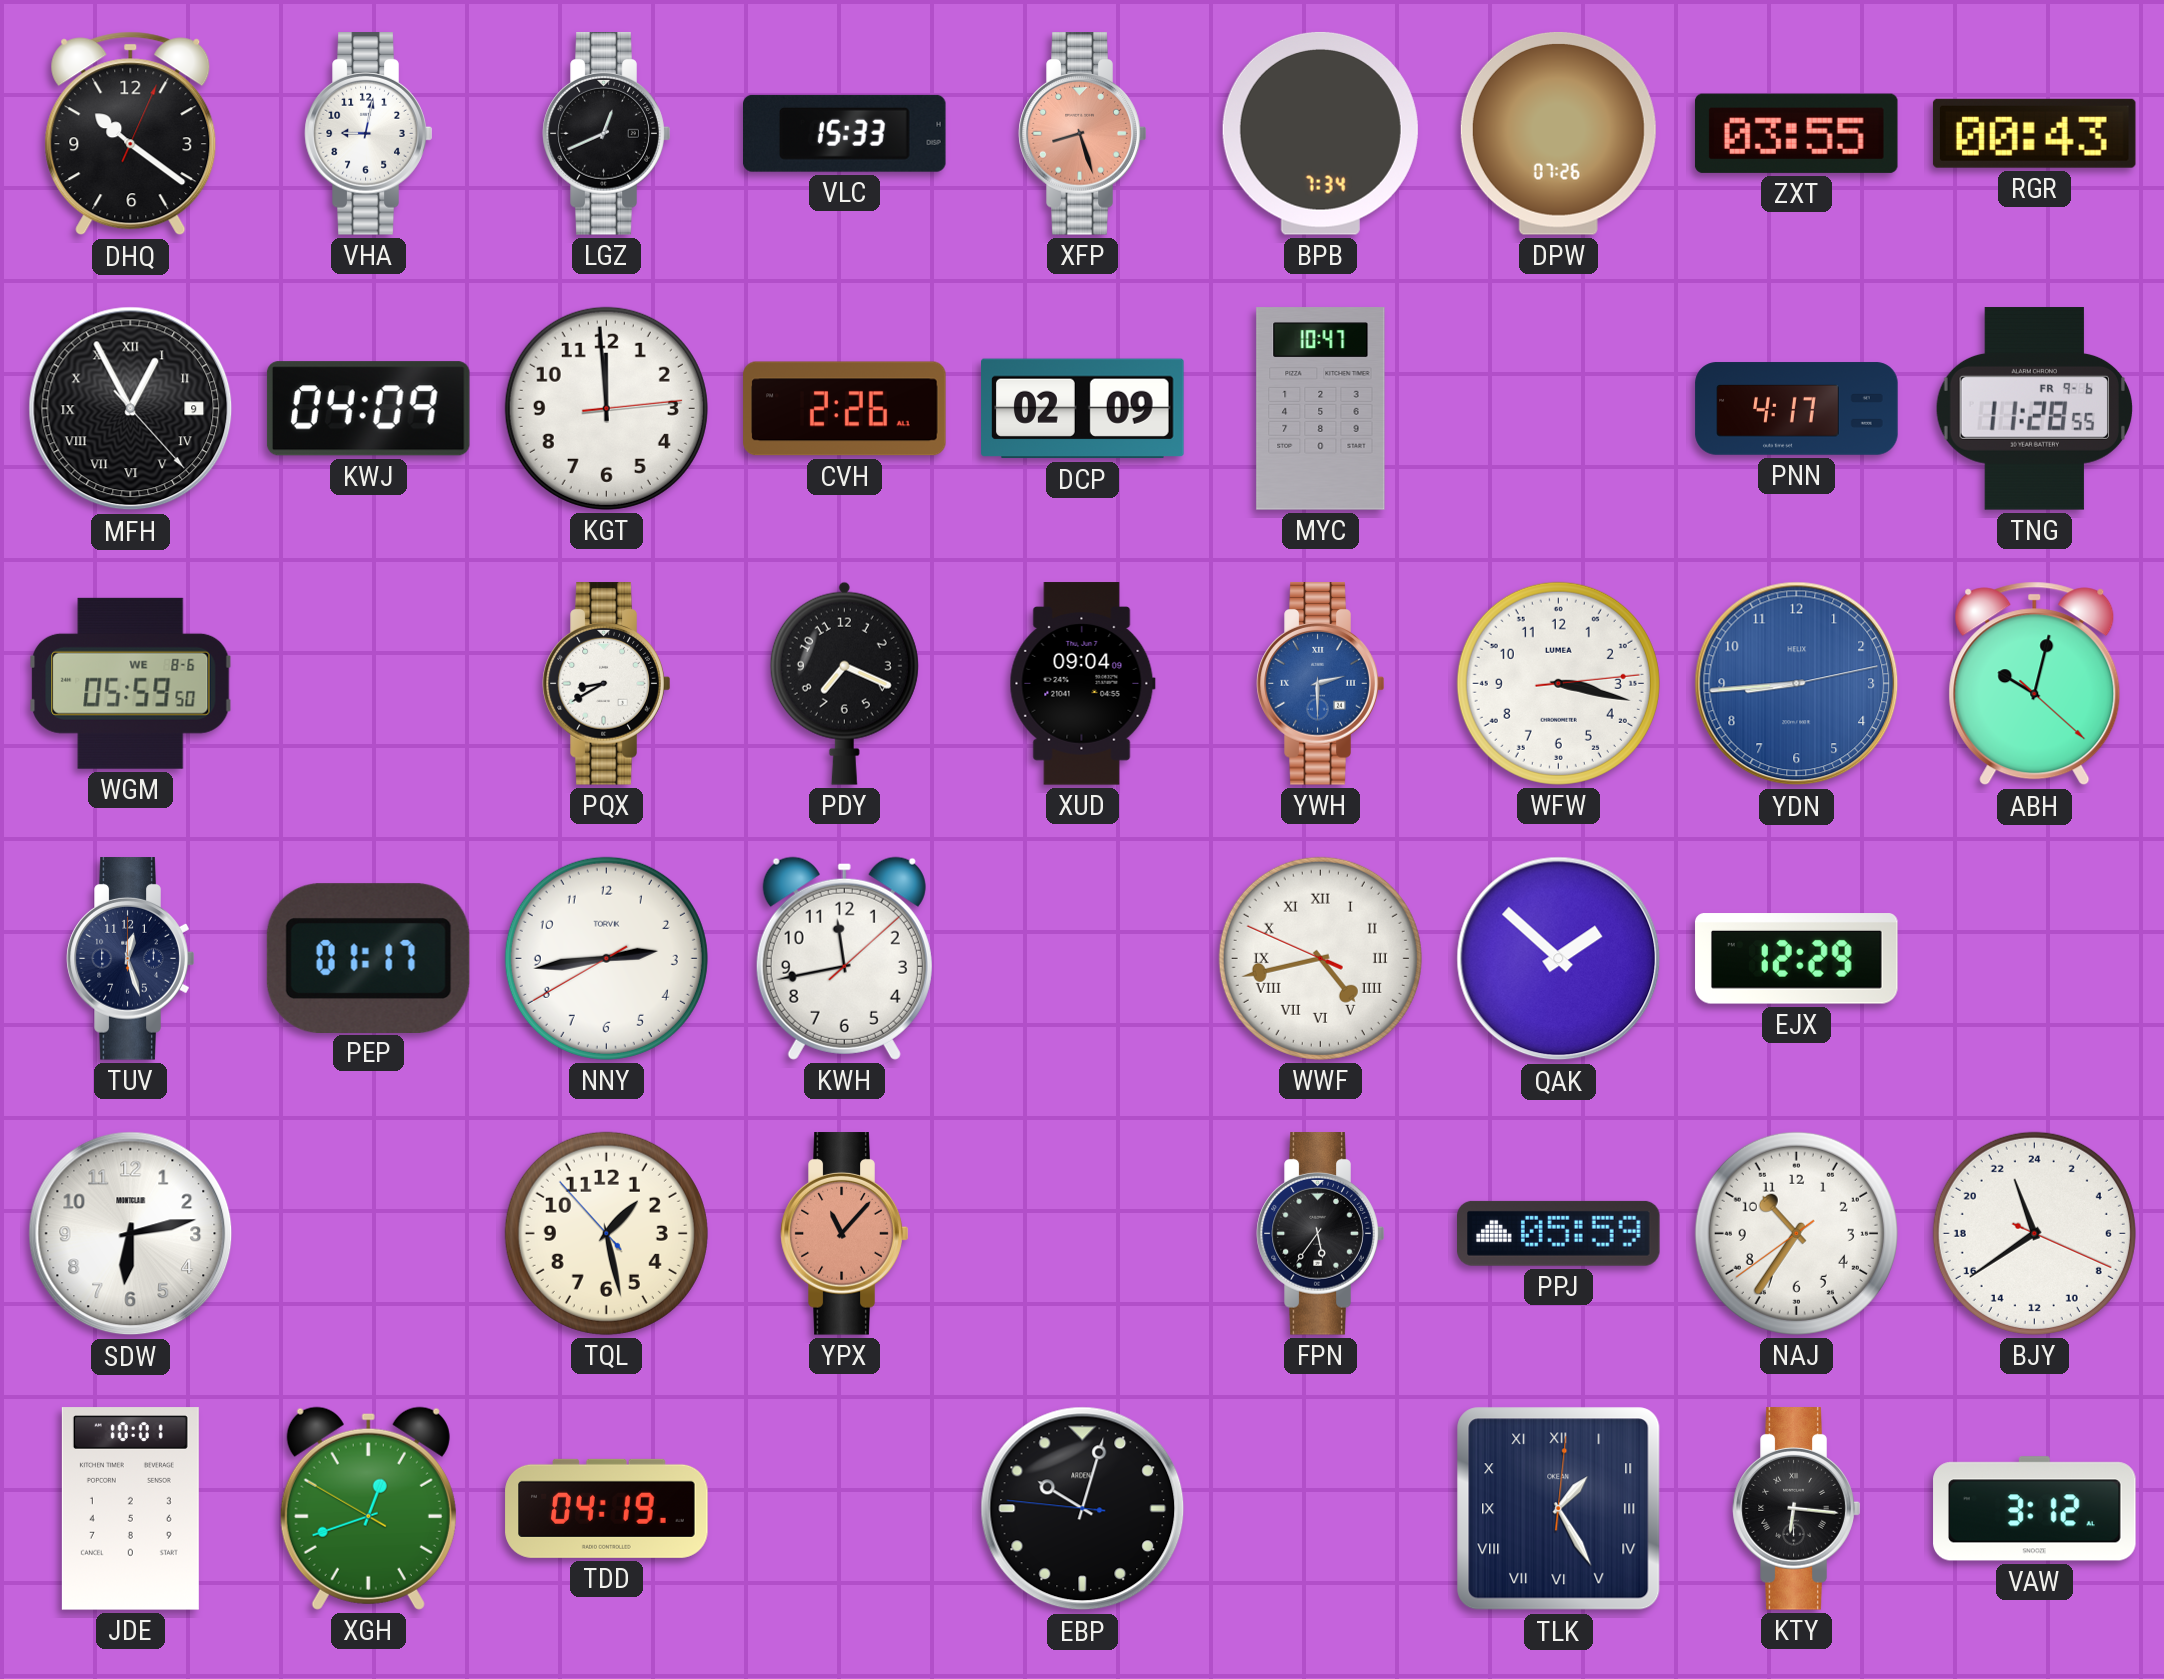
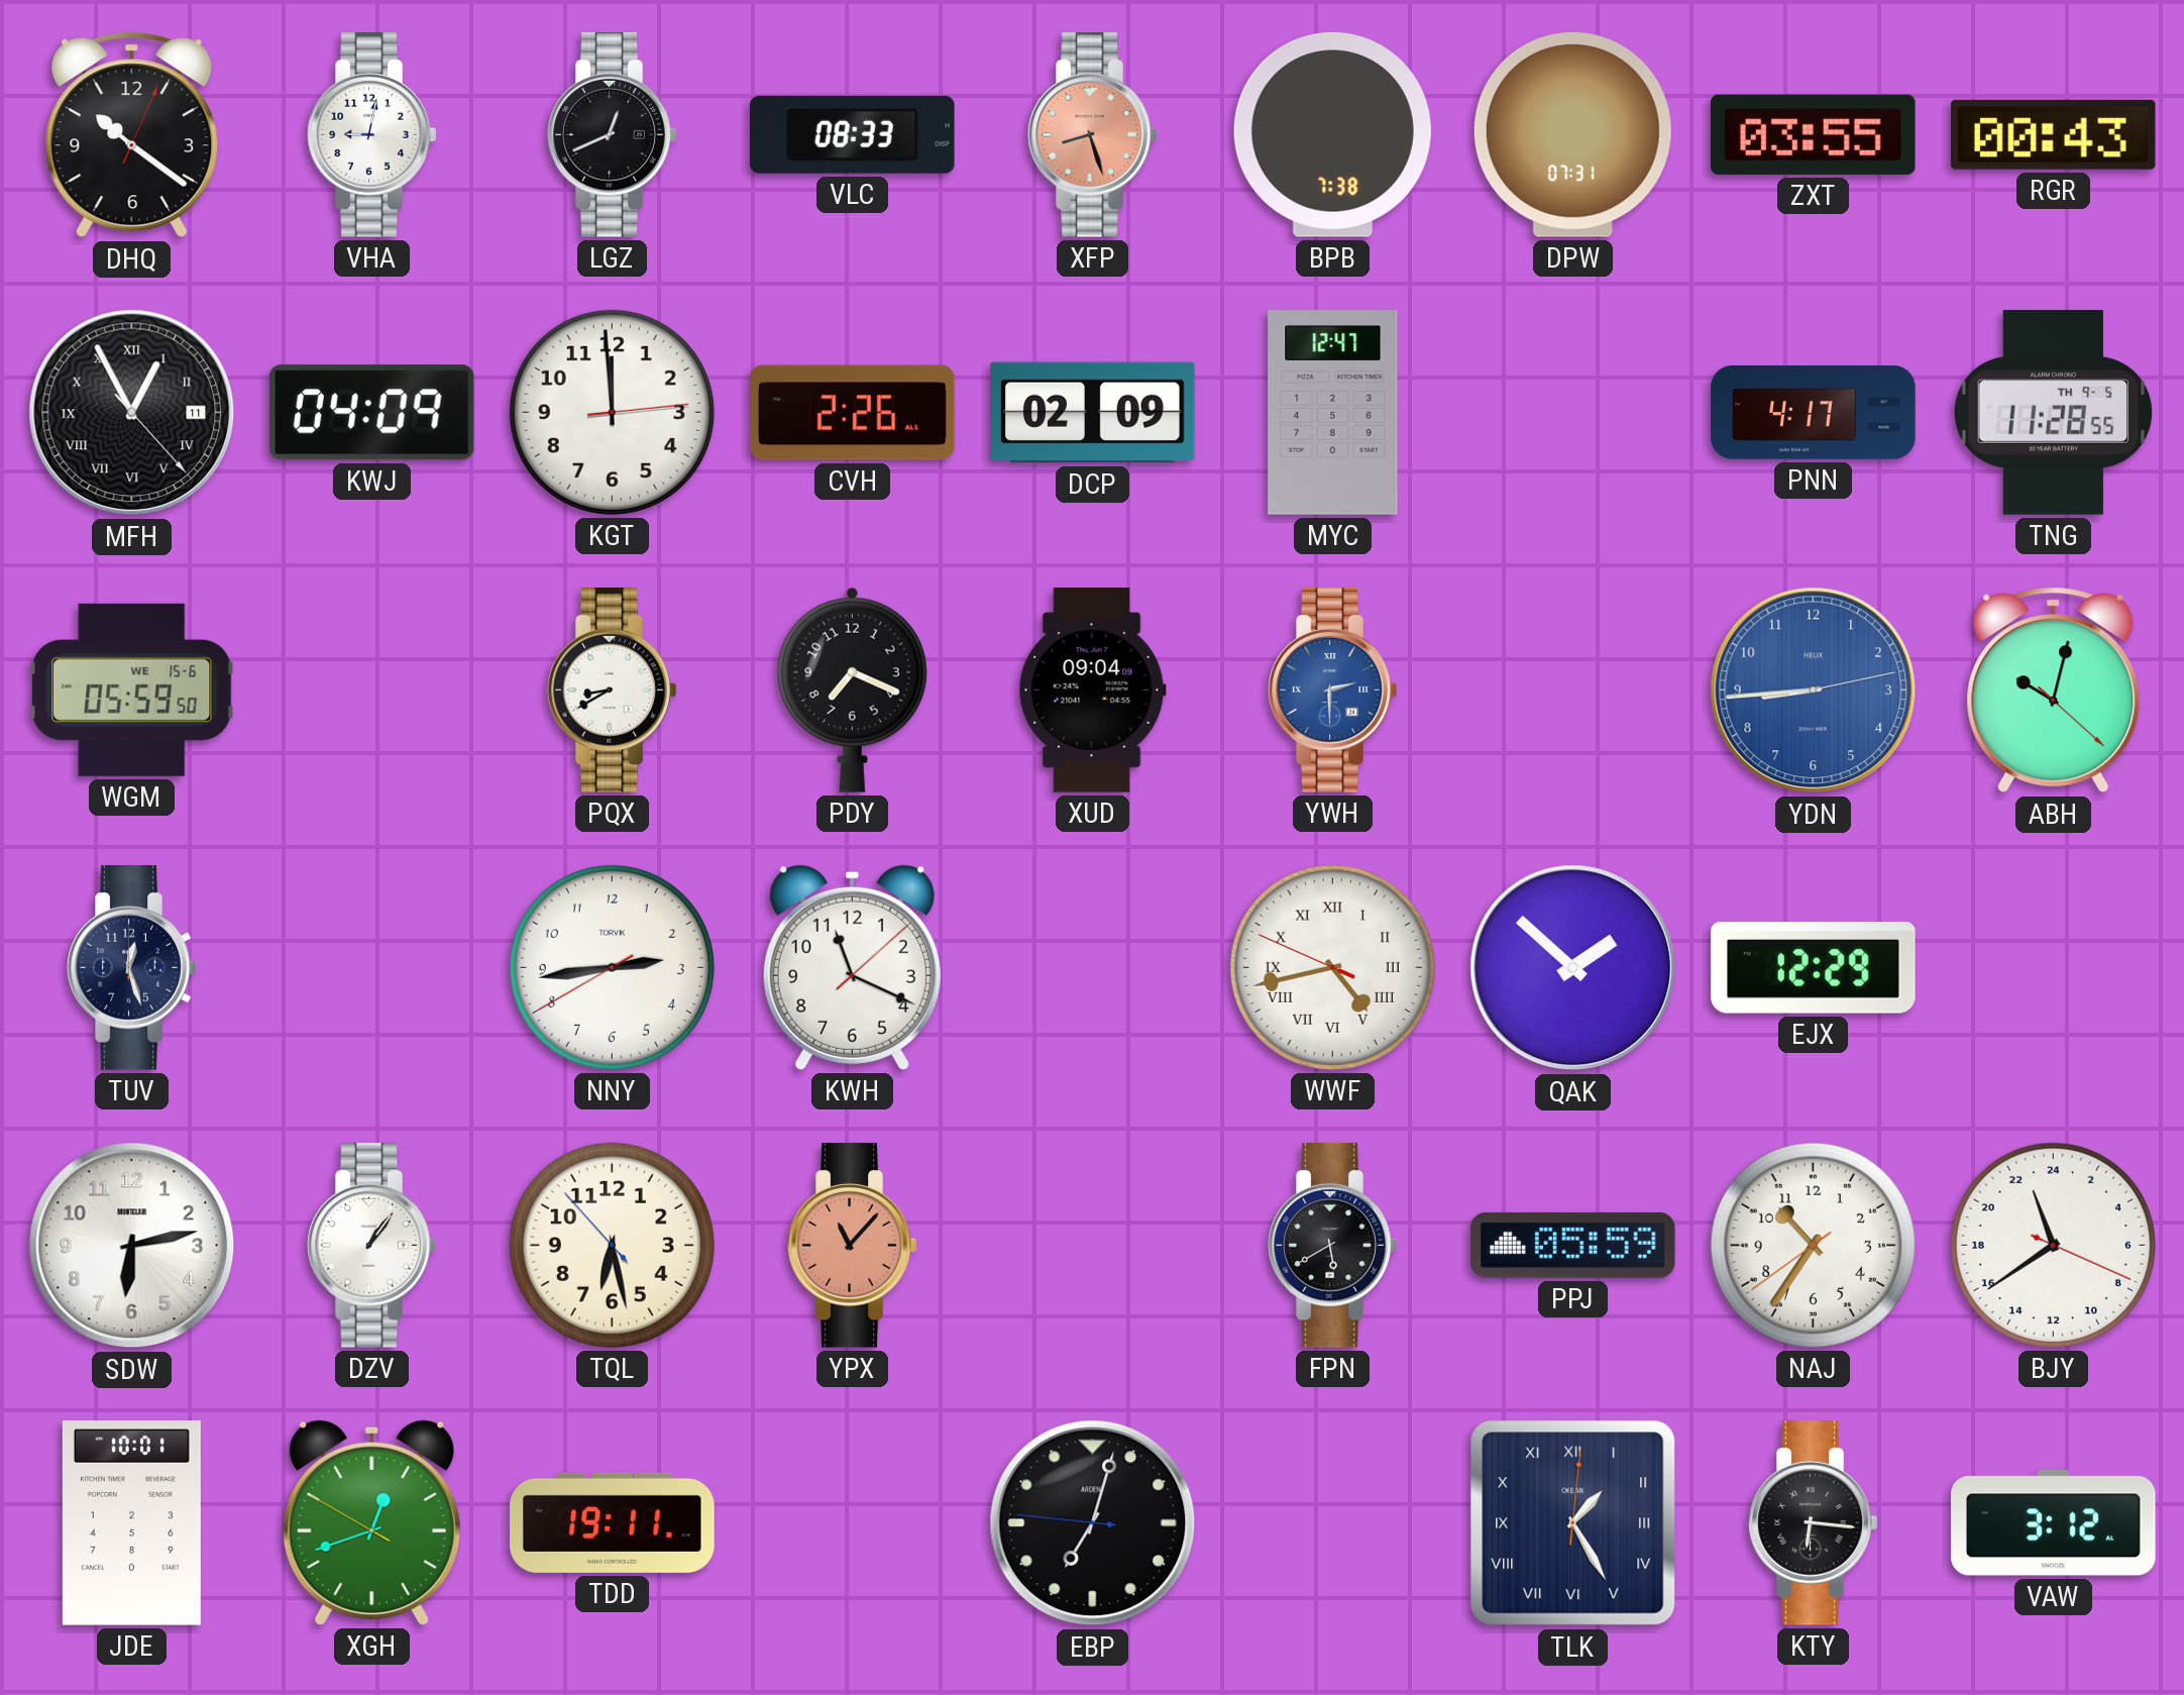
VLC: 15:33 -> 08:33 (853, 134)
BPB: 7:34 -> 7:38 (1332, 134)
DPW: 07:26 -> 07:31 (1572, 134)
MFH date: 9 -> 11 (132, 413)
MYC: 10:47 -> 12:47 (1333, 413)
TNG date: FR 9-6 -> TH 9-5 (2053, 413)
WGM date: WE 8-6 -> WE 15-6 (132, 690)
WFW: 3:17 -> none (1558, 683)
PEP: 01:17 -> none (368, 958)
KWH: 11:43 -> 11:19 (852, 967)
DZV: none -> 1:06 (372, 1246)
TQL: 1:27 -> 6:27 (612, 1245)
FPN: 5:36 -> 5:40 (1333, 1246)
TDD: 04:19 -> 19:11 (613, 1522)
EBP: 10:02 -> 7:02 (1093, 1523)
